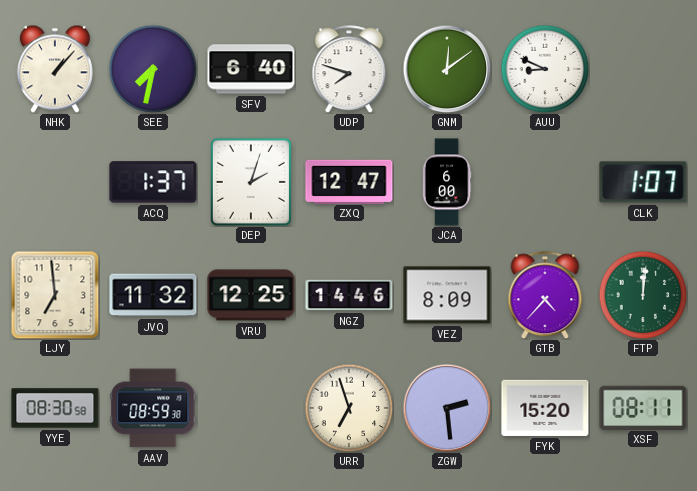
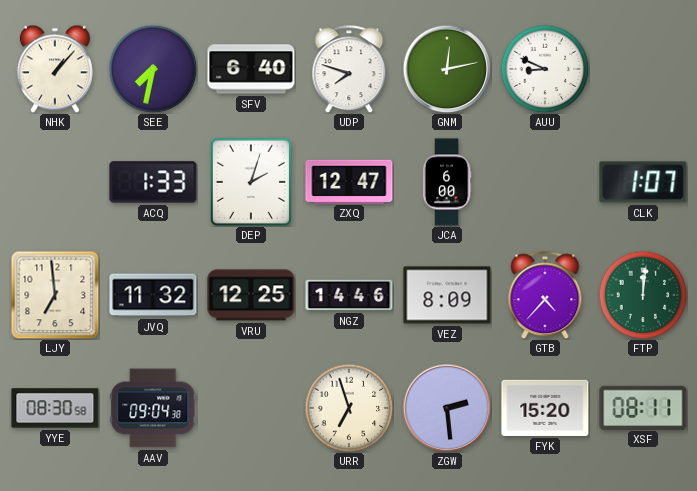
GNM: 12:09 -> 12:13 (447, 69)
ACQ: 1:37 -> 1:33 (153, 182)
AAV: 08:59 -> 09:04 (153, 408)
